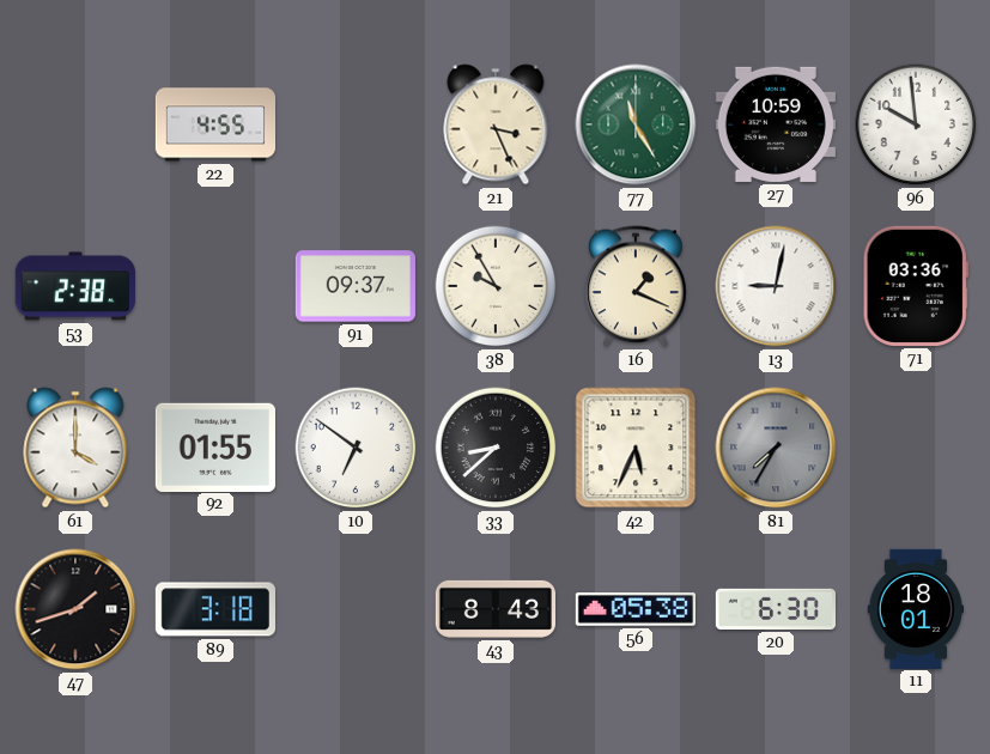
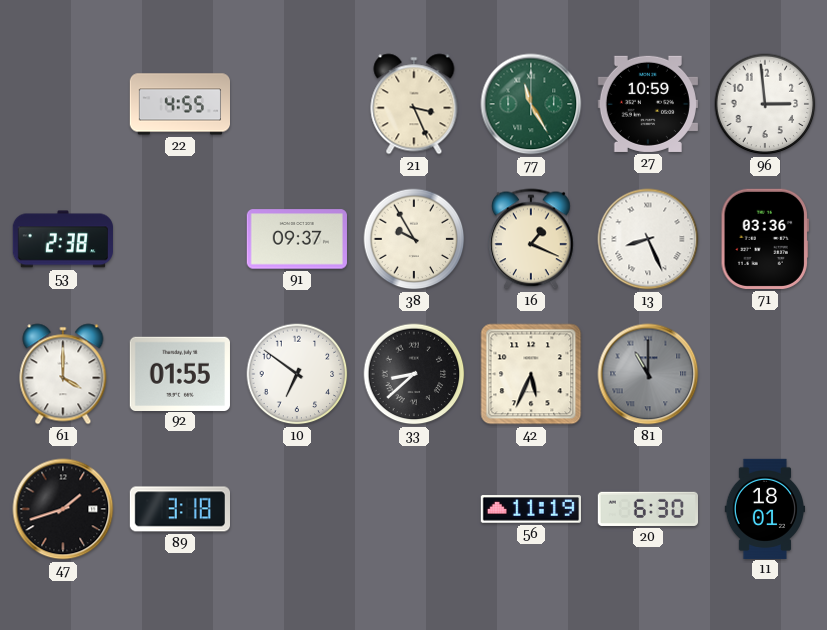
96: 9:59 -> 2:59 (765, 104)
13: 9:02 -> 8:26 (648, 239)
81: 7:35 -> 11:00 (648, 374)
43: 8:43 -> none (494, 609)
56: 05:38 -> 11:19 (530, 509)
